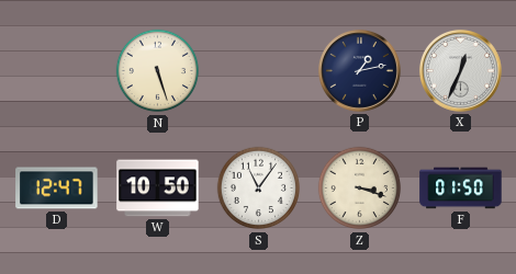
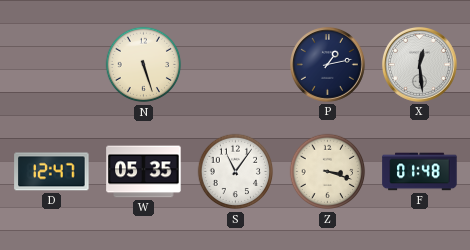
X: 12:34 -> 12:29 (419, 64)
W: 10:50 -> 05:35 (144, 172)
F: 01:50 -> 01:48 (420, 172)
